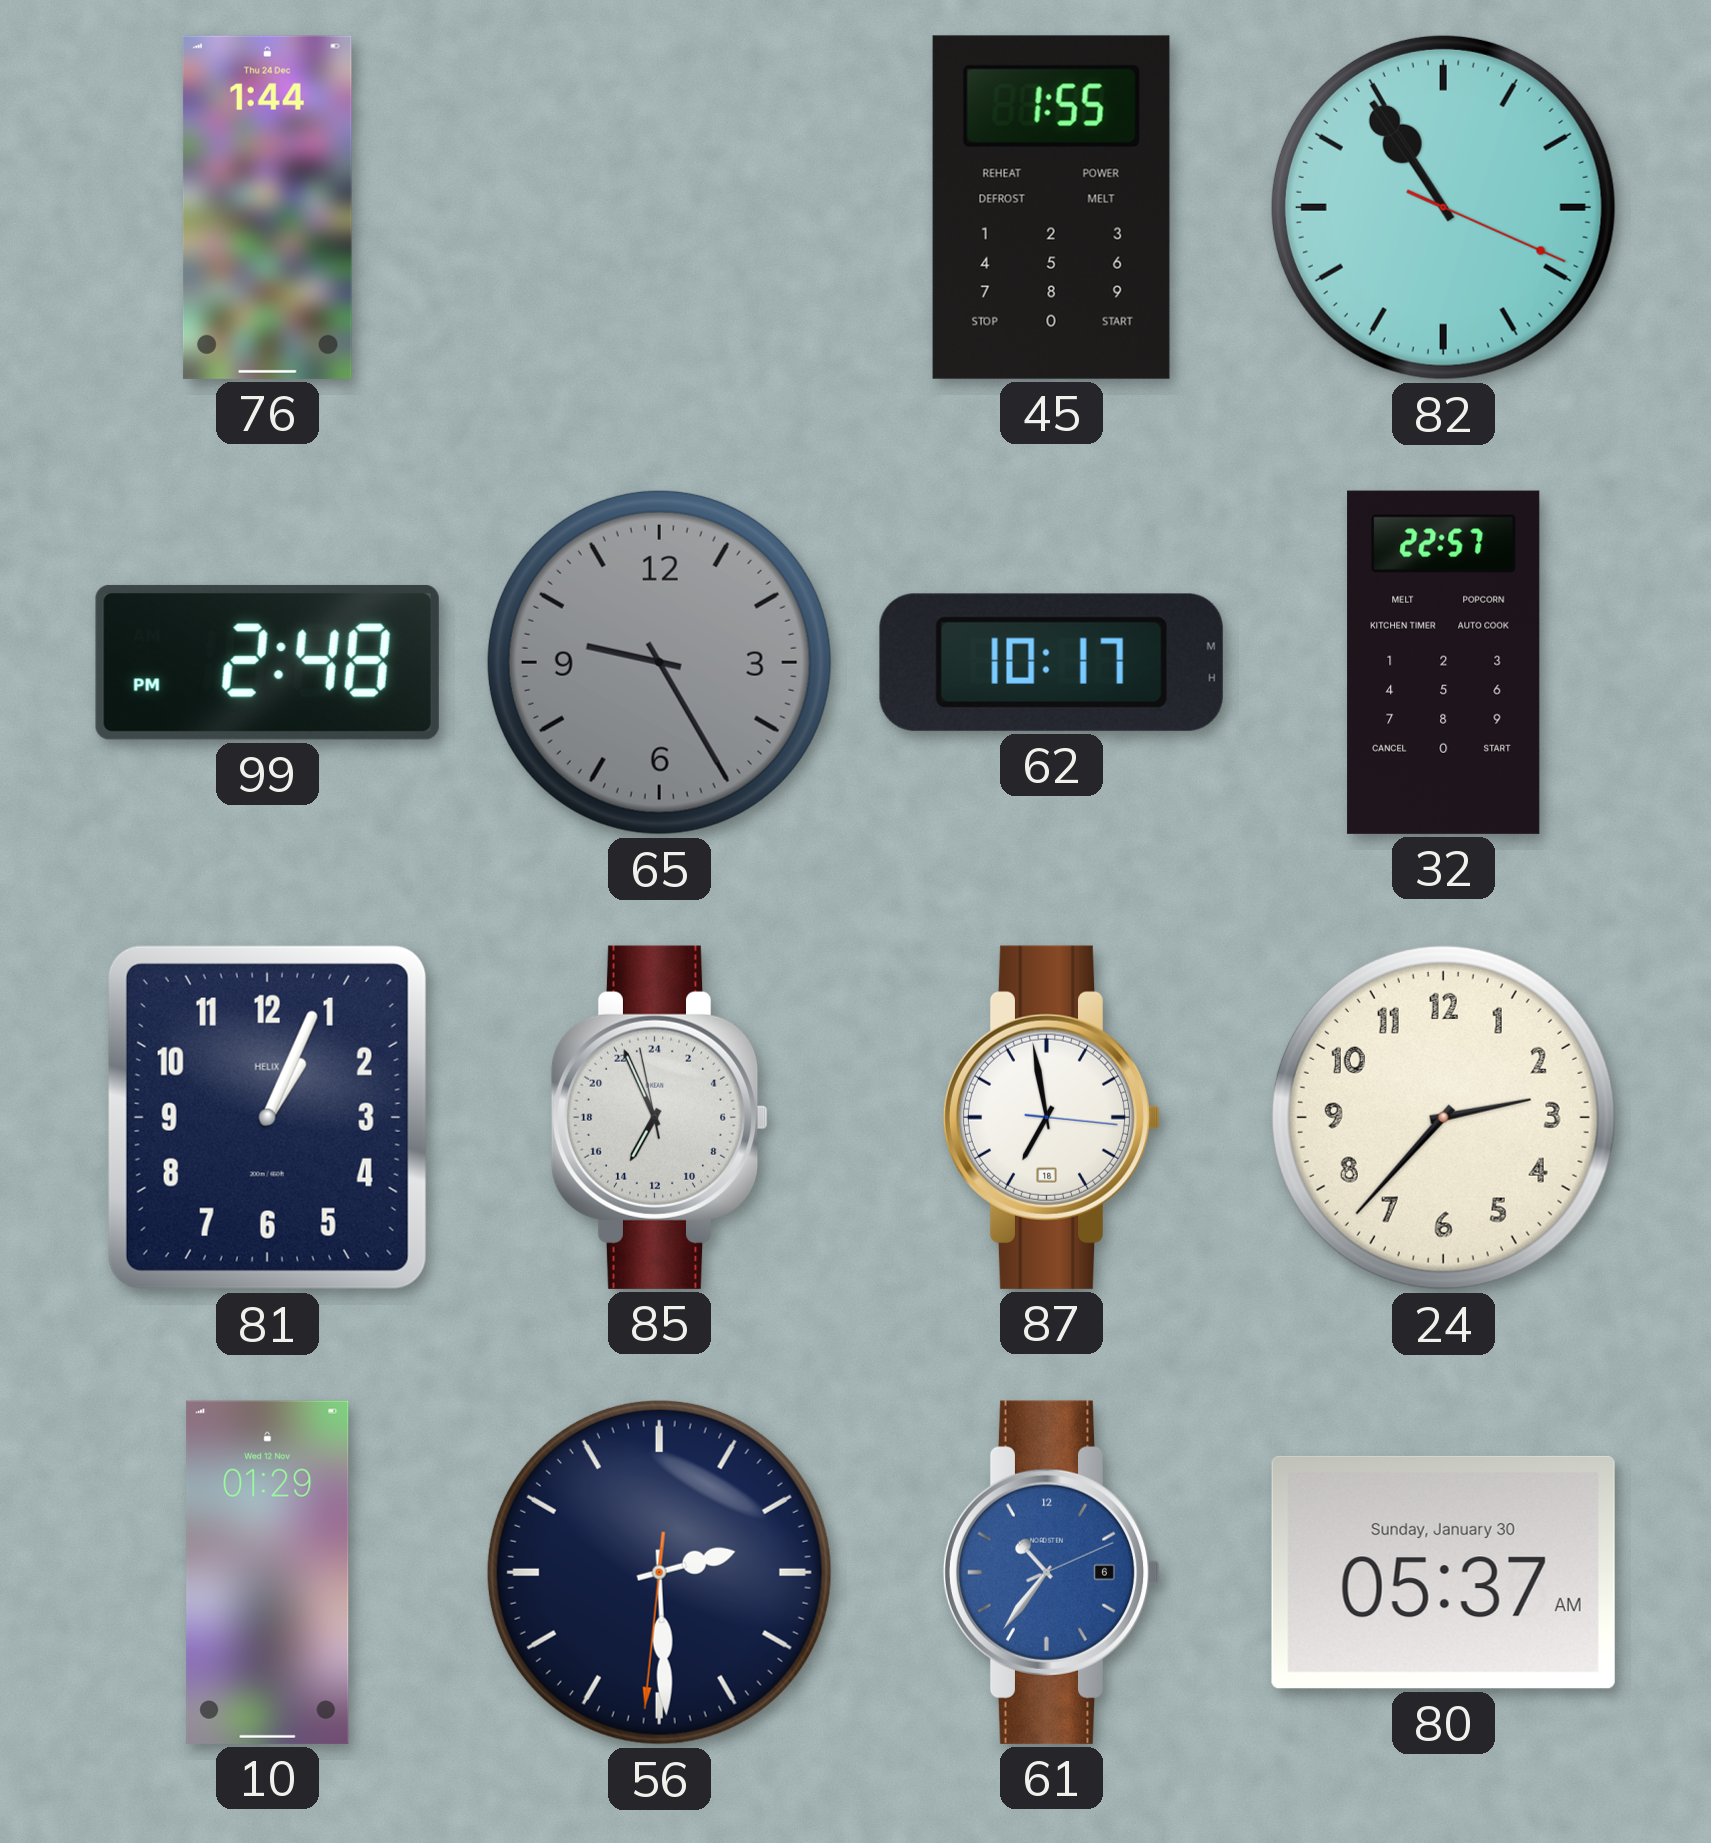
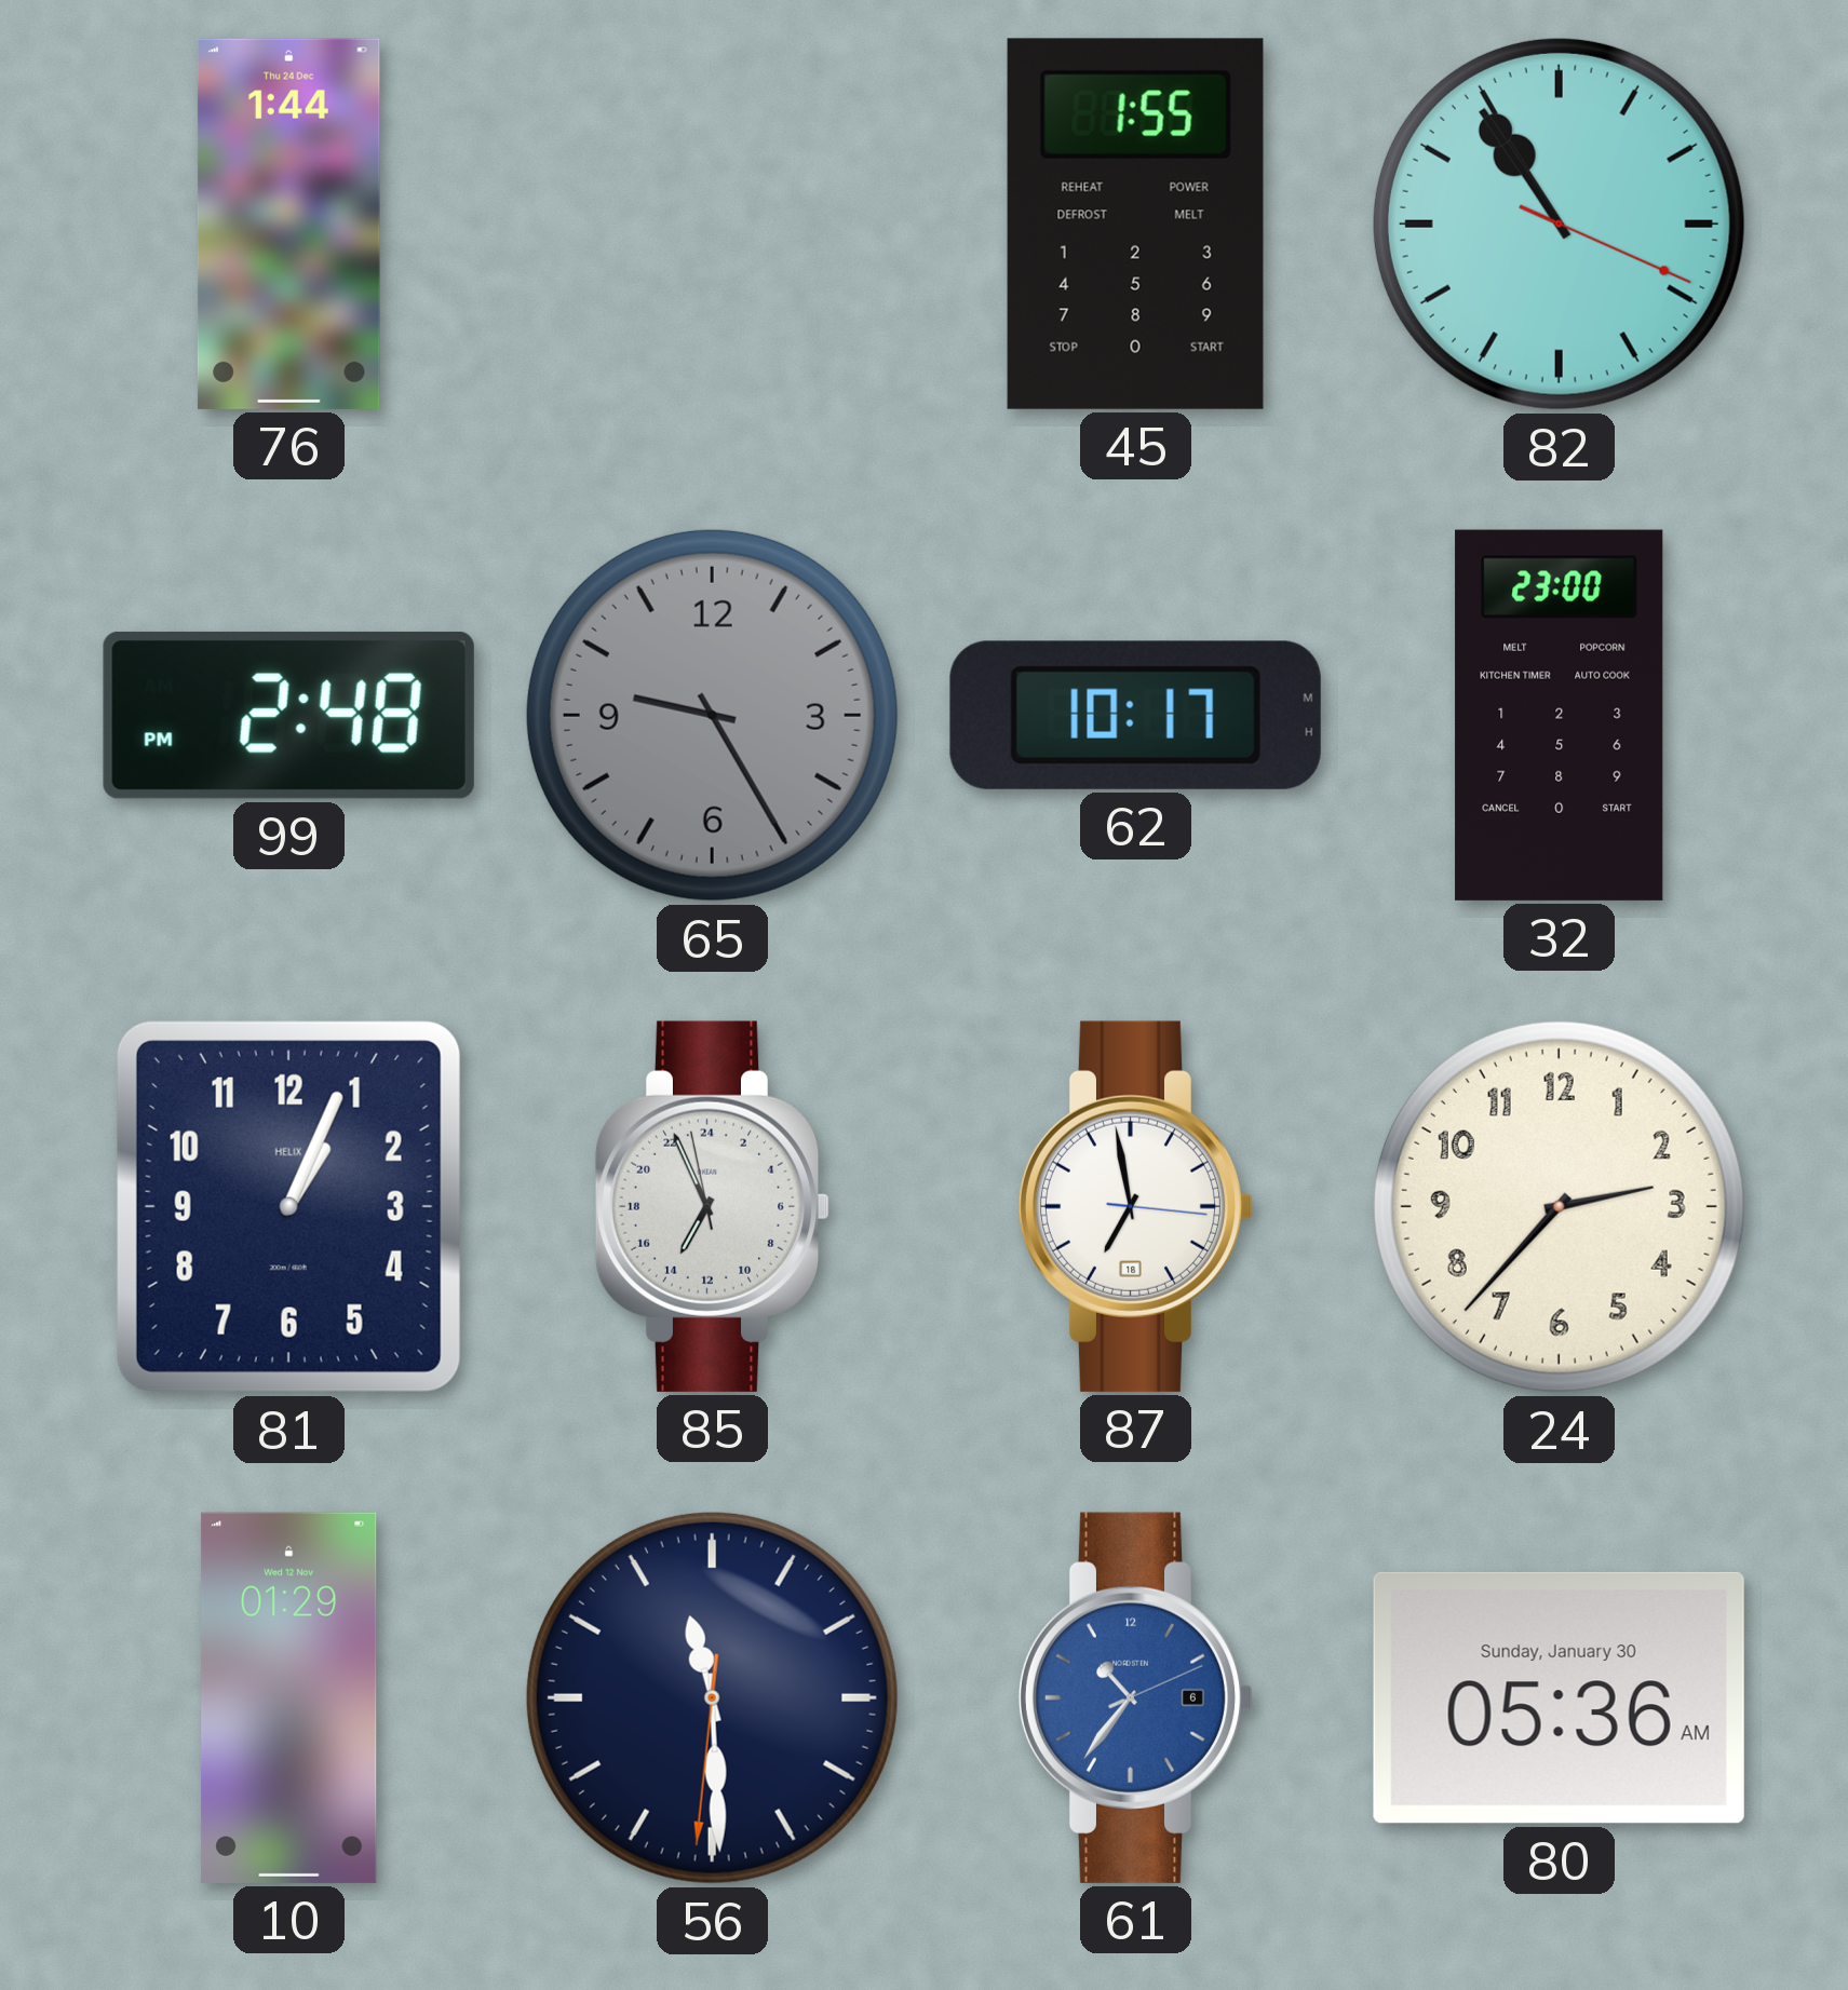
32: 22:57 -> 23:00 (1560, 715)
56: 2:29 -> 11:29 (712, 1697)
80: 05:37 -> 05:36 (1559, 1697)
